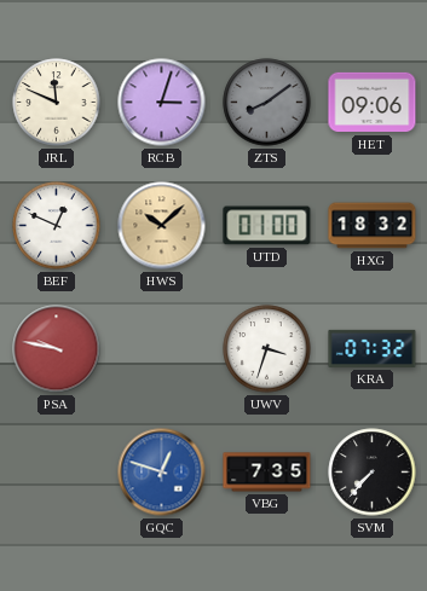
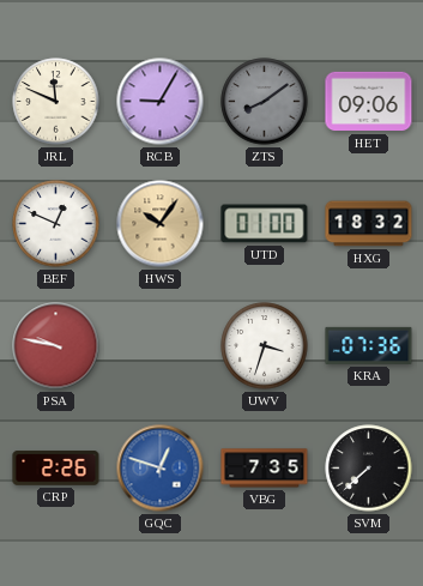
RCB: 3:03 -> 9:05 (161, 102)
HWS: 10:08 -> 10:06 (161, 224)
KRA: 07:32 -> 07:36 (369, 345)
CRP: none -> 2:26 (56, 469)
SVM: 7:37 -> 7:38 (369, 469)
